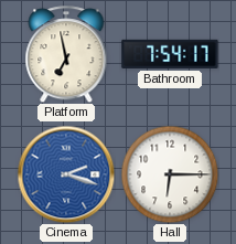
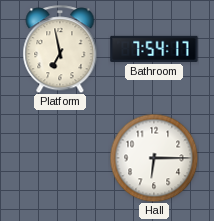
Cinema: 2:18 -> none (66, 174)
